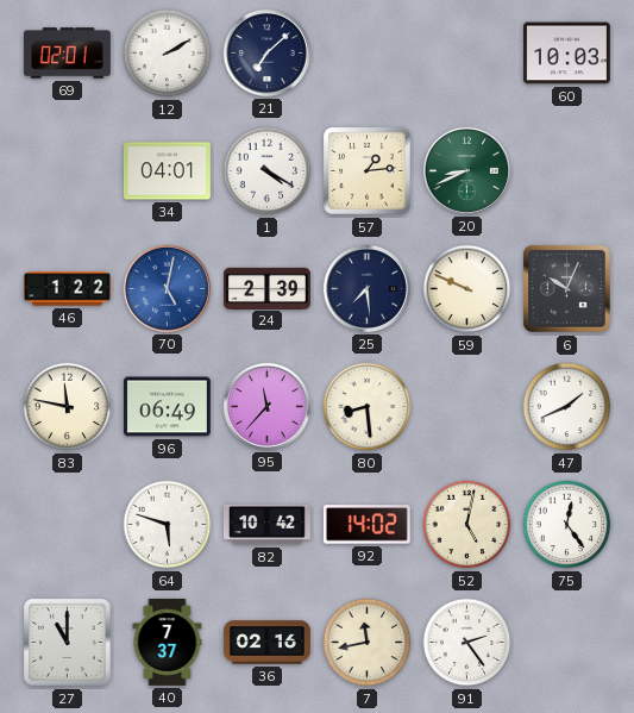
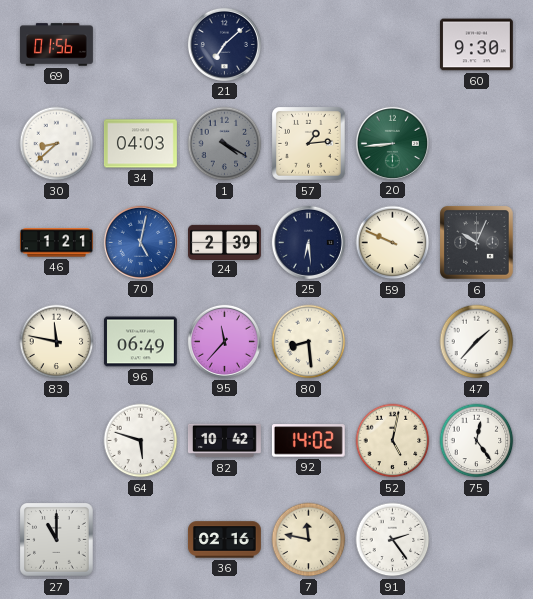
69: 02:01 -> 01:56 (56, 45)
12: 2:10 -> none (168, 54)
60: 10:03 -> 9:30 (476, 45)
30: none -> 8:38 (57, 144)
34: 04:01 -> 04:03 (140, 144)
1 dial: white -> grey (225, 144)
20: 8:41 -> 8:44 (392, 143)
46: 1:22 -> 1:21 (56, 243)
25: 7:29 -> 6:29 (308, 242)
47: 1:41 -> 1:37 (477, 342)
40: 7:37 -> none (168, 642)
7: 11:43 -> 11:47 (309, 540)
